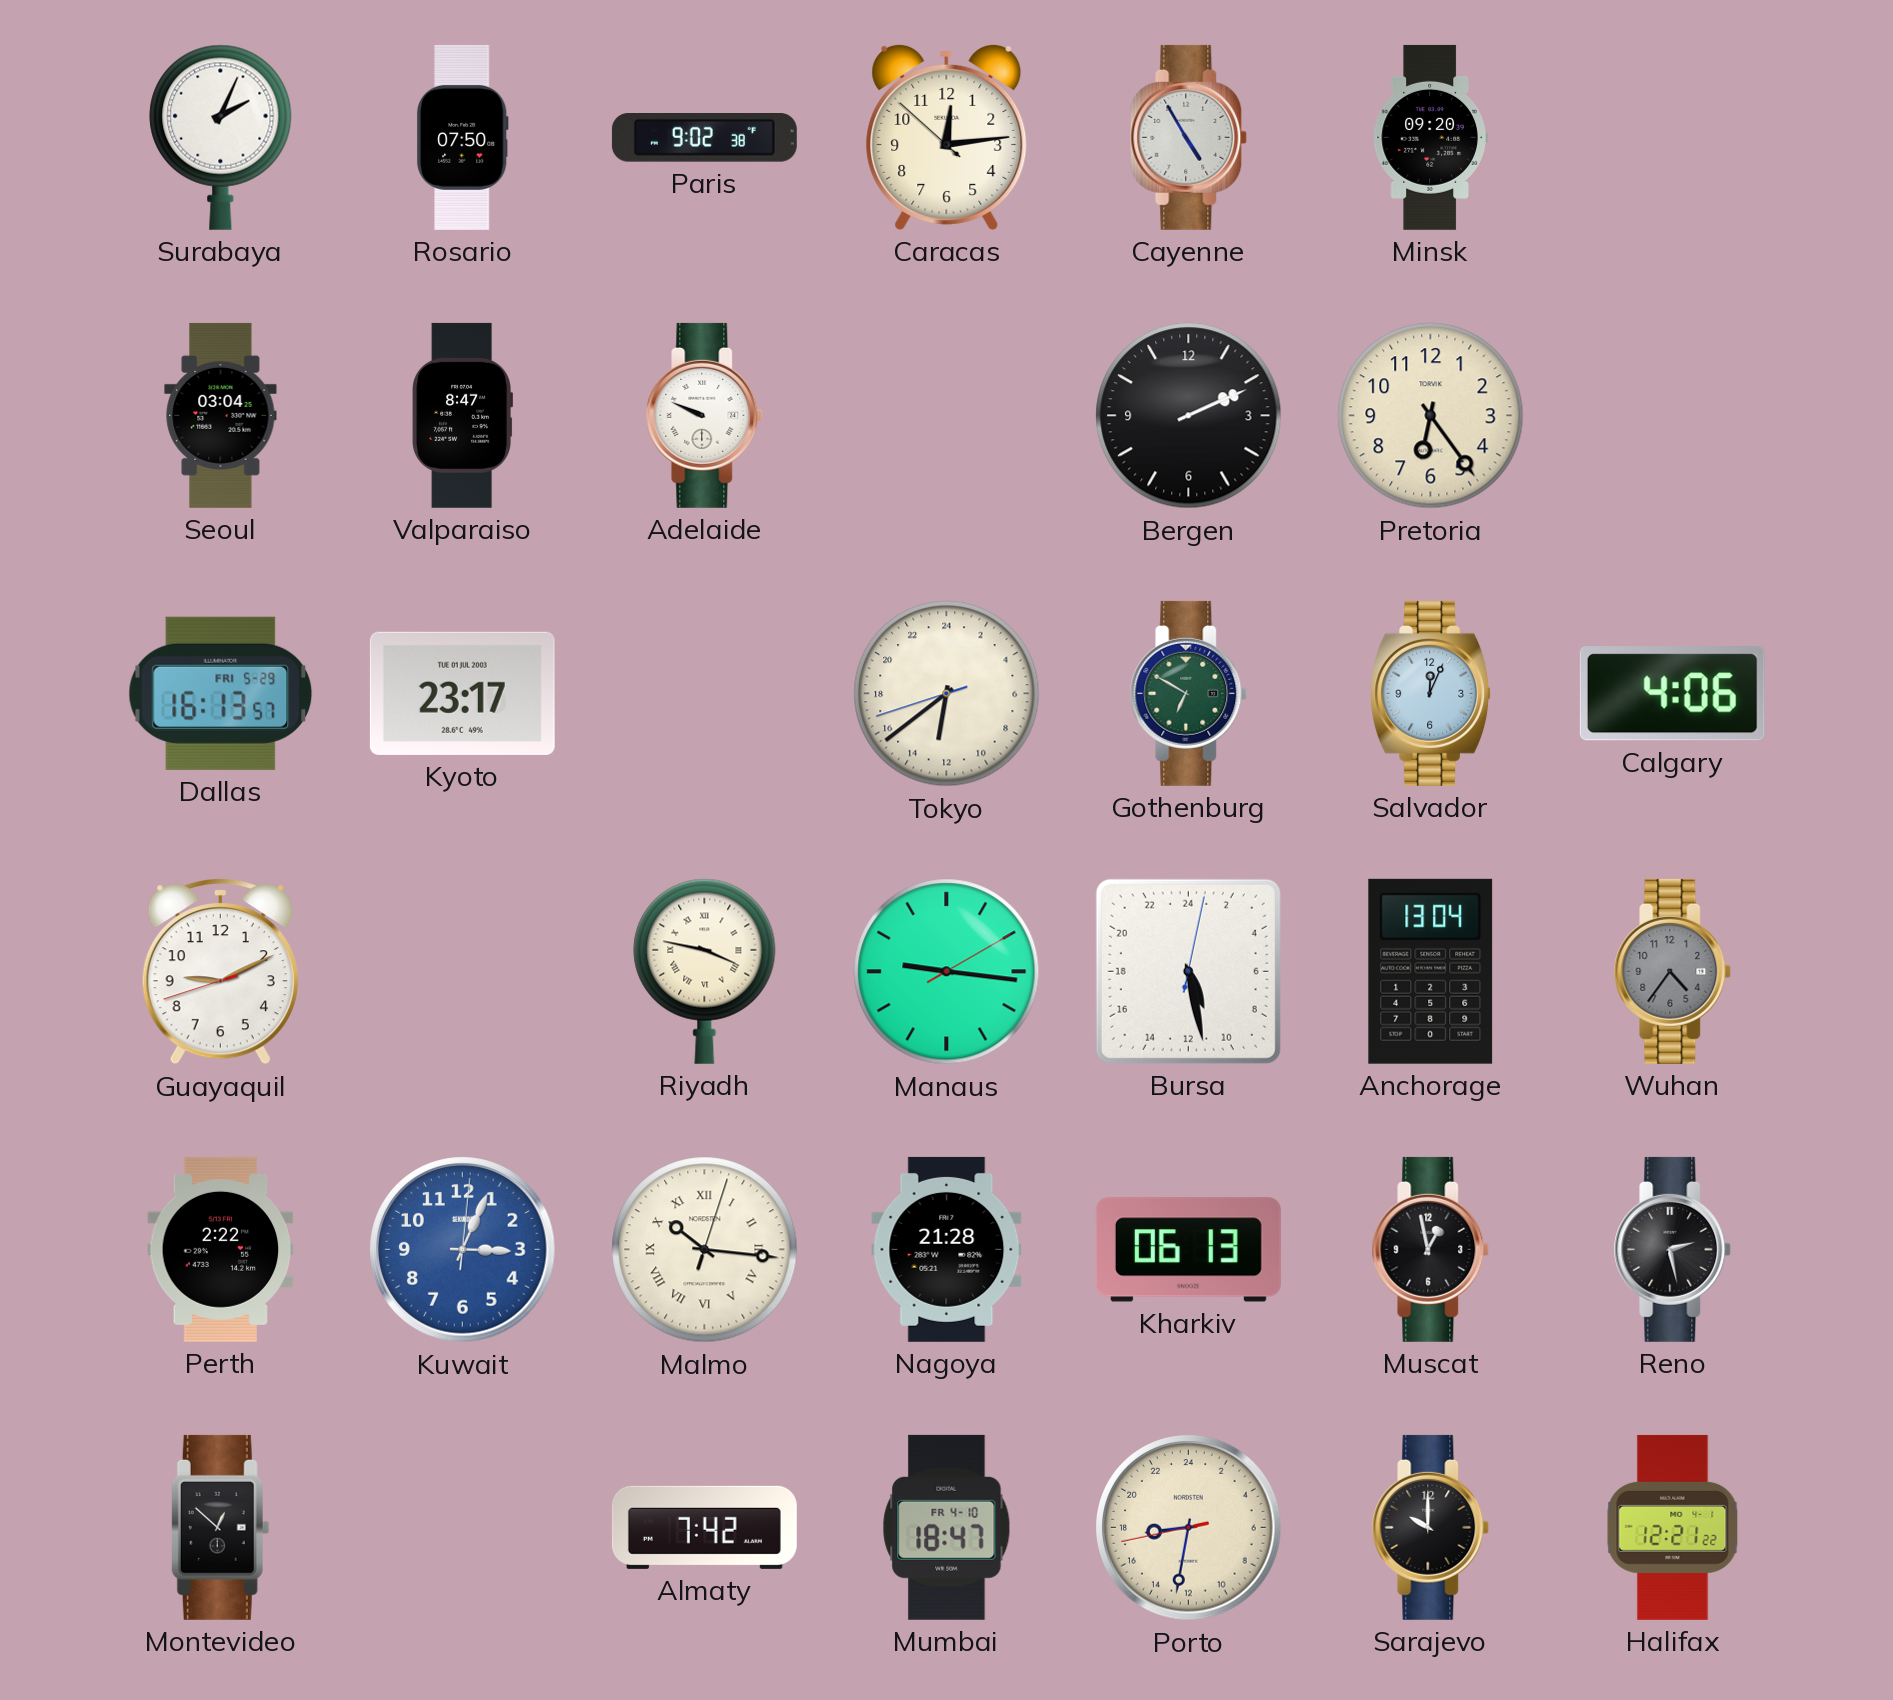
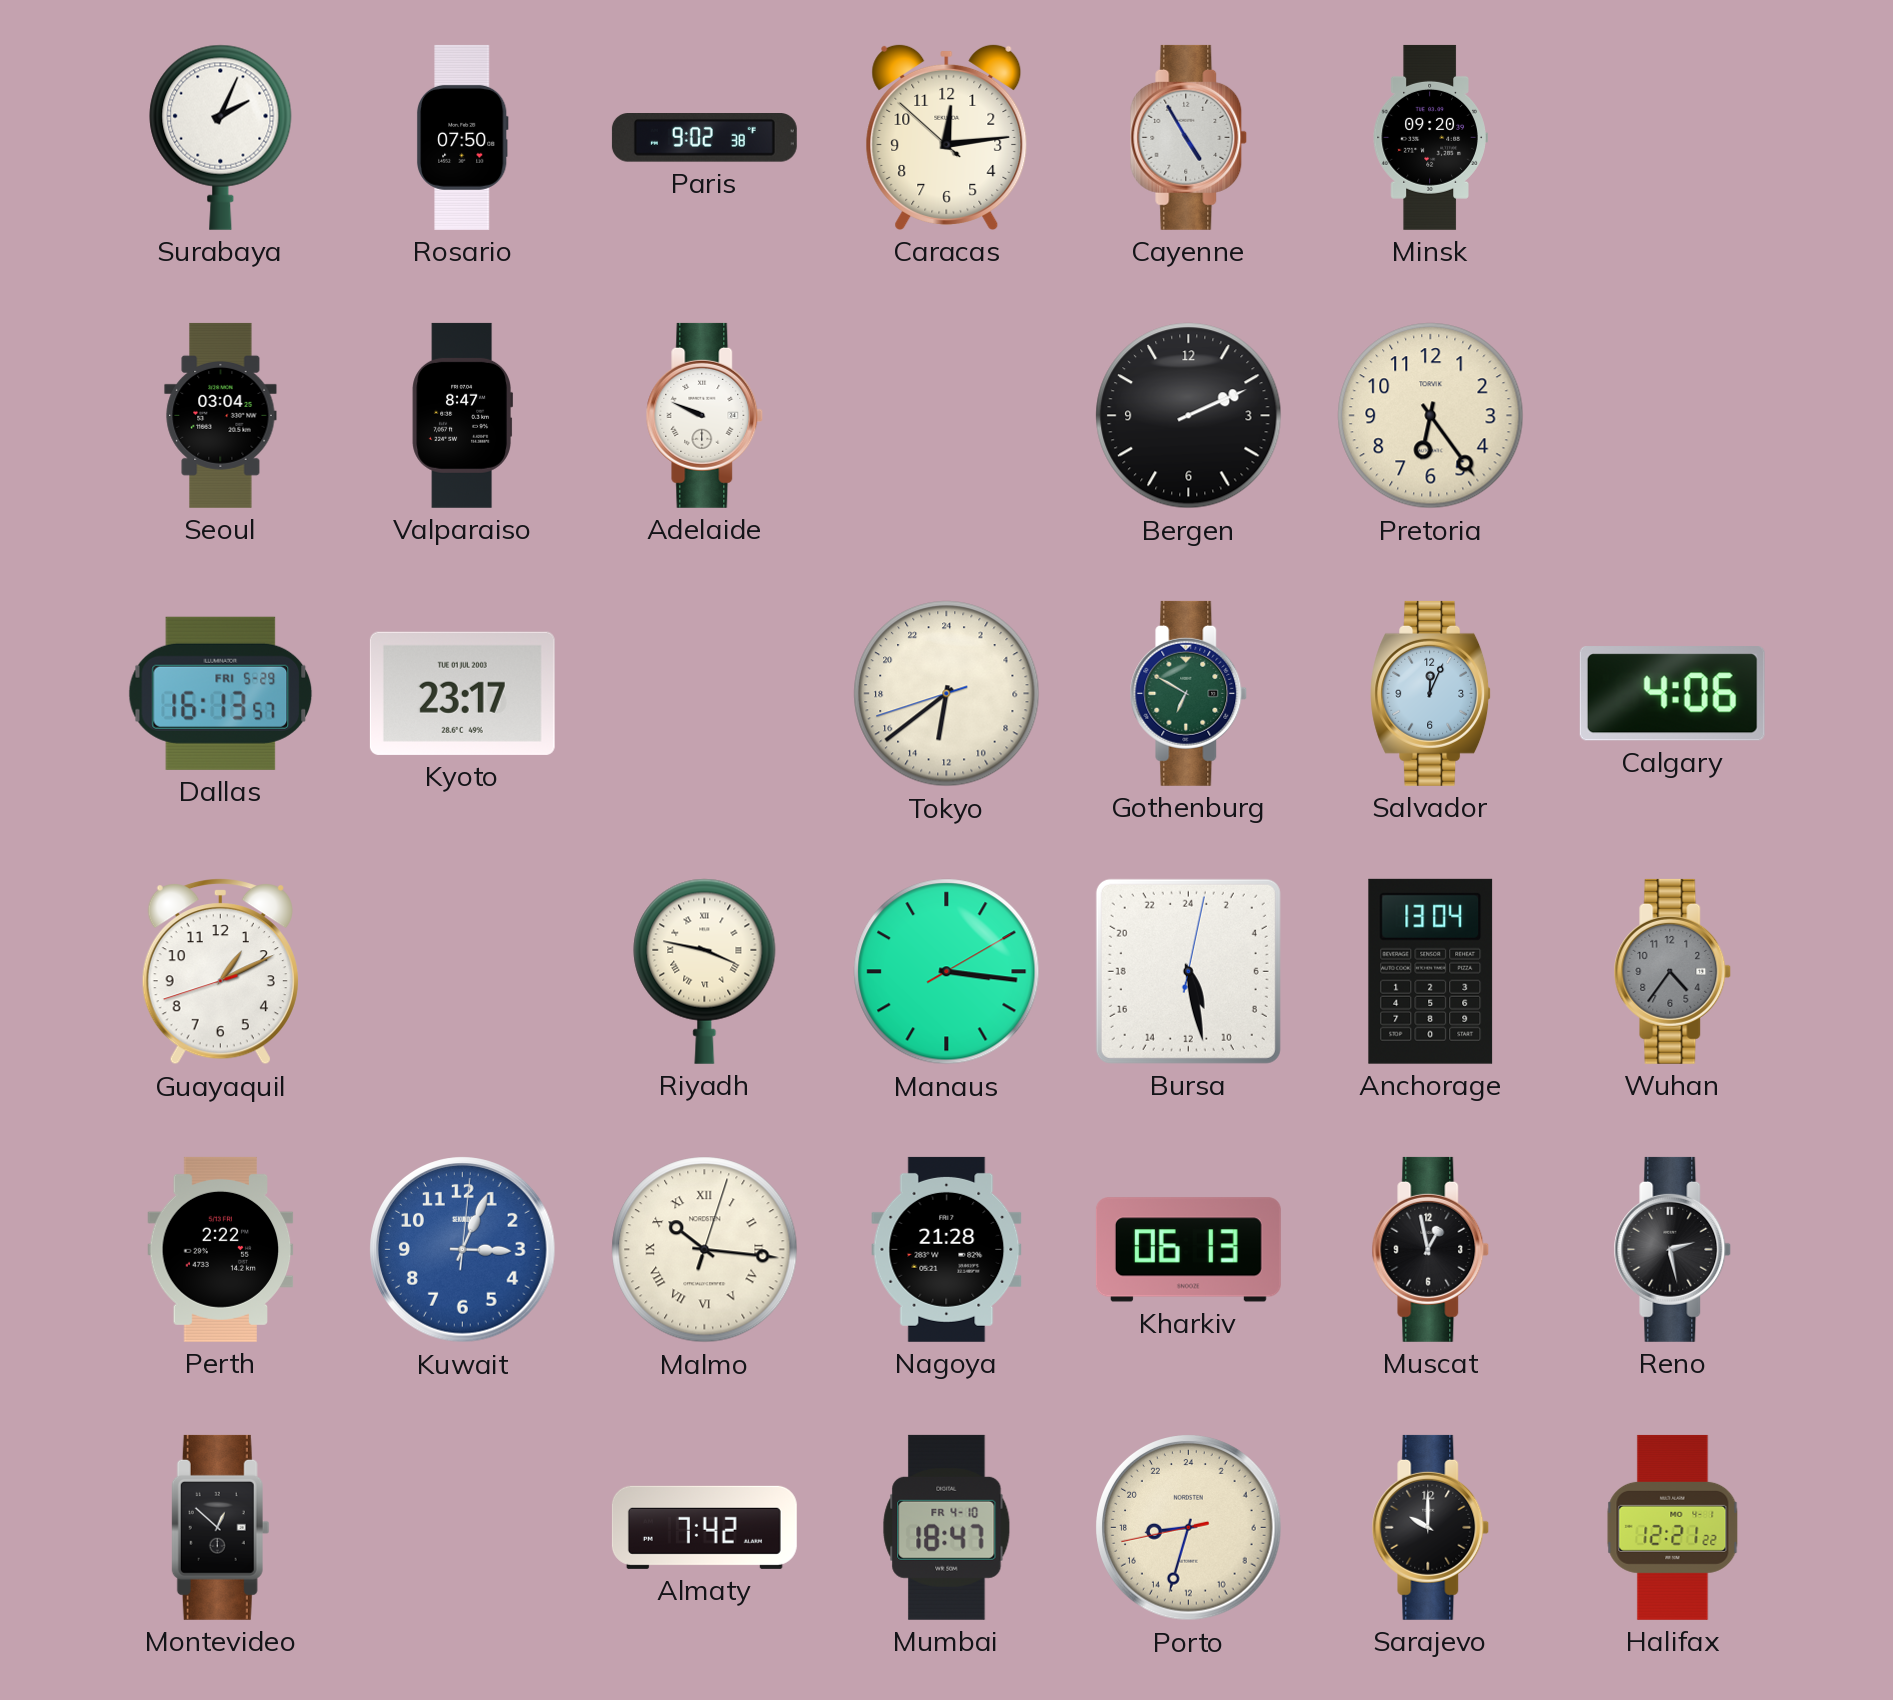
Guayaquil: 9:10 -> 1:10 (220, 972)
Manaus: 9:16 -> 3:16 (947, 972)
Porto: 17:31 -> 17:32 (1189, 1528)
